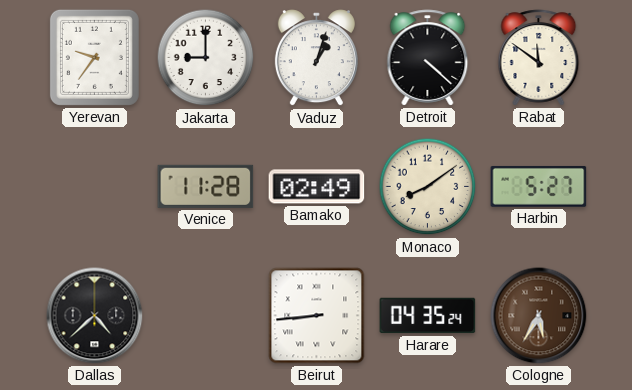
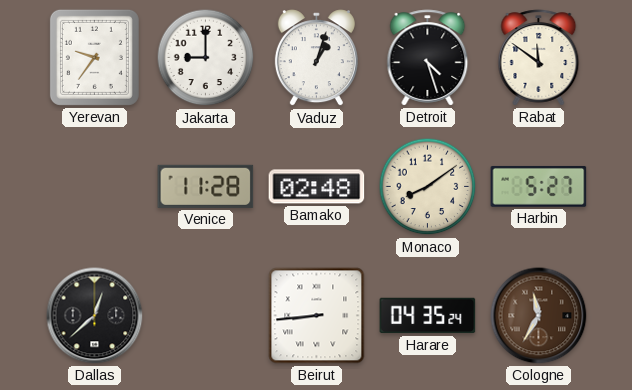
Detroit: 4:22 -> 4:27 (428, 58)
Bamako: 02:49 -> 02:48 (317, 187)
Dallas: 4:38 -> 12:38 (95, 316)
Cologne: 5:35 -> 11:35 (539, 316)
